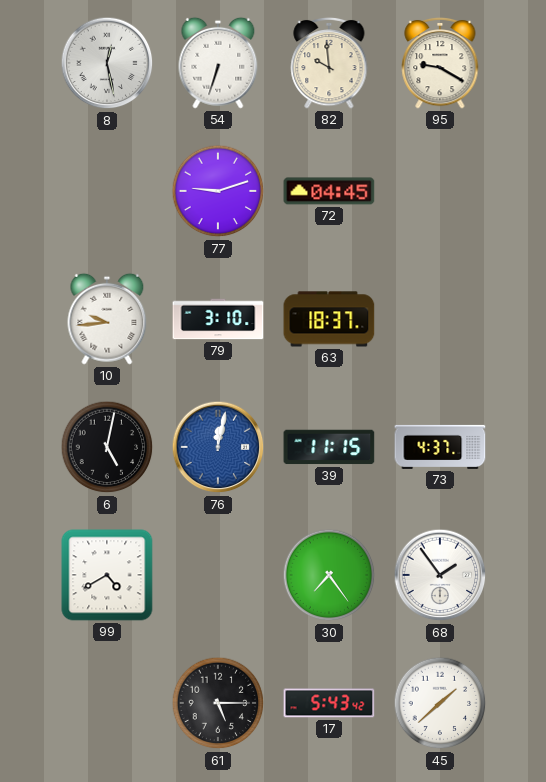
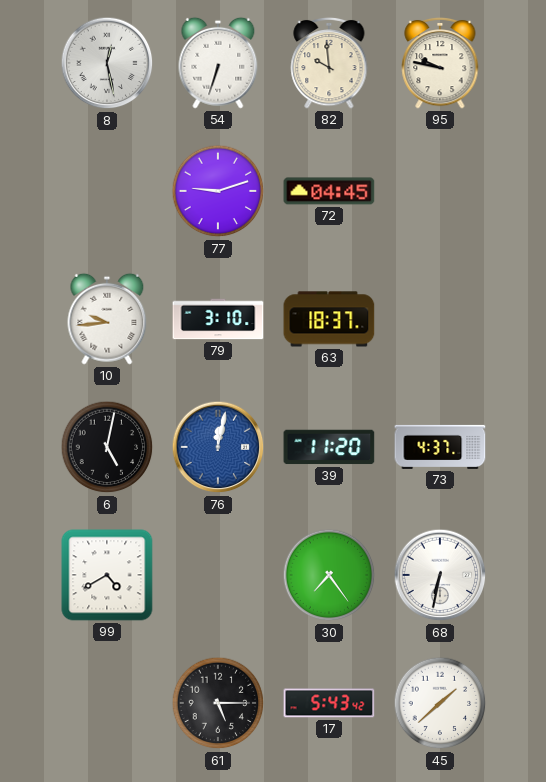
95: 9:20 -> 9:47 (440, 63)
39: 11:15 -> 11:20 (329, 447)
68: 1:54 -> 6:32 (440, 575)
